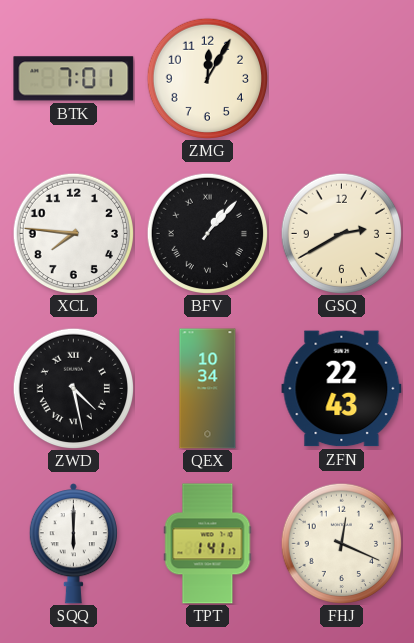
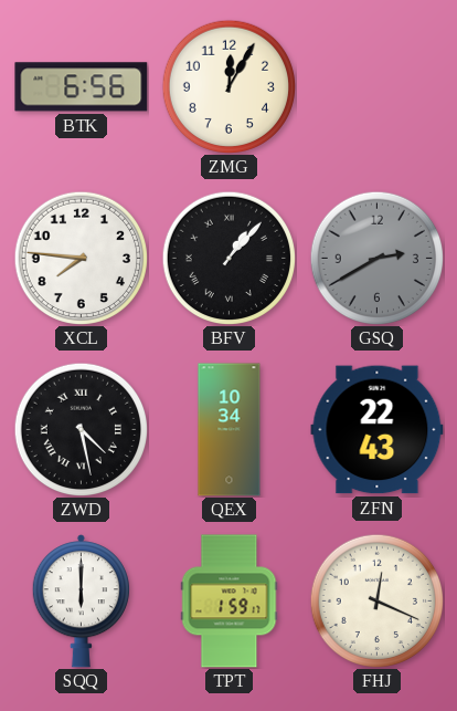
BTK: 7:01 -> 6:56 (82, 87)
GSQ dial: cream -> grey (376, 258)
TPT: 1:41 -> 1:59 (230, 602)
